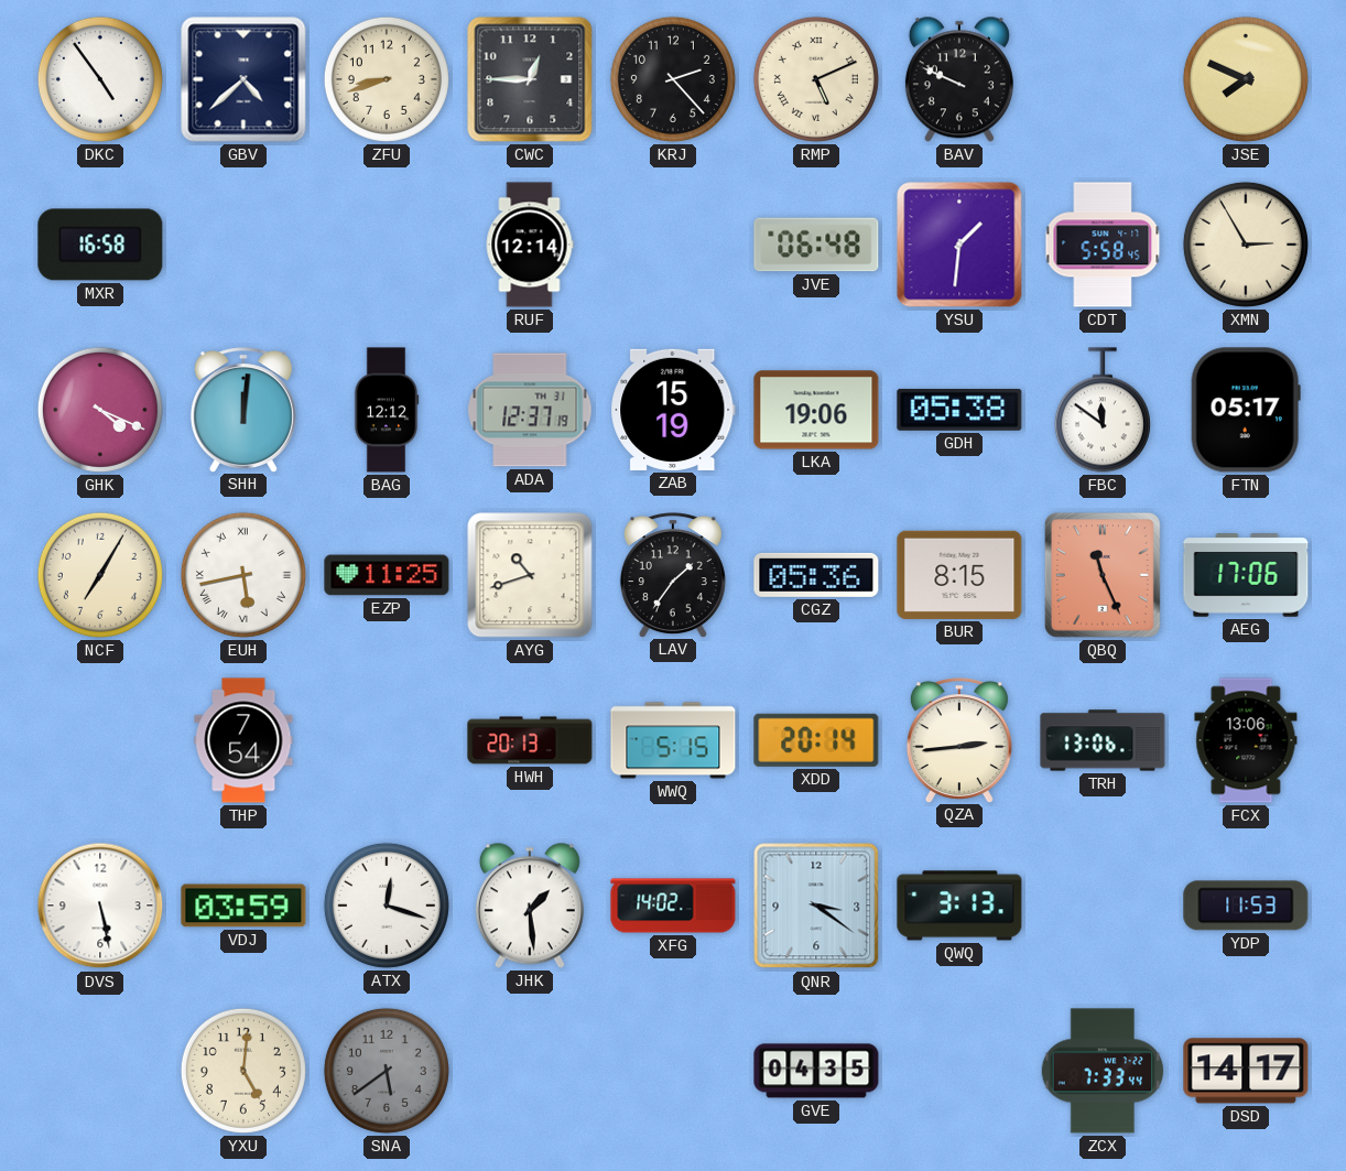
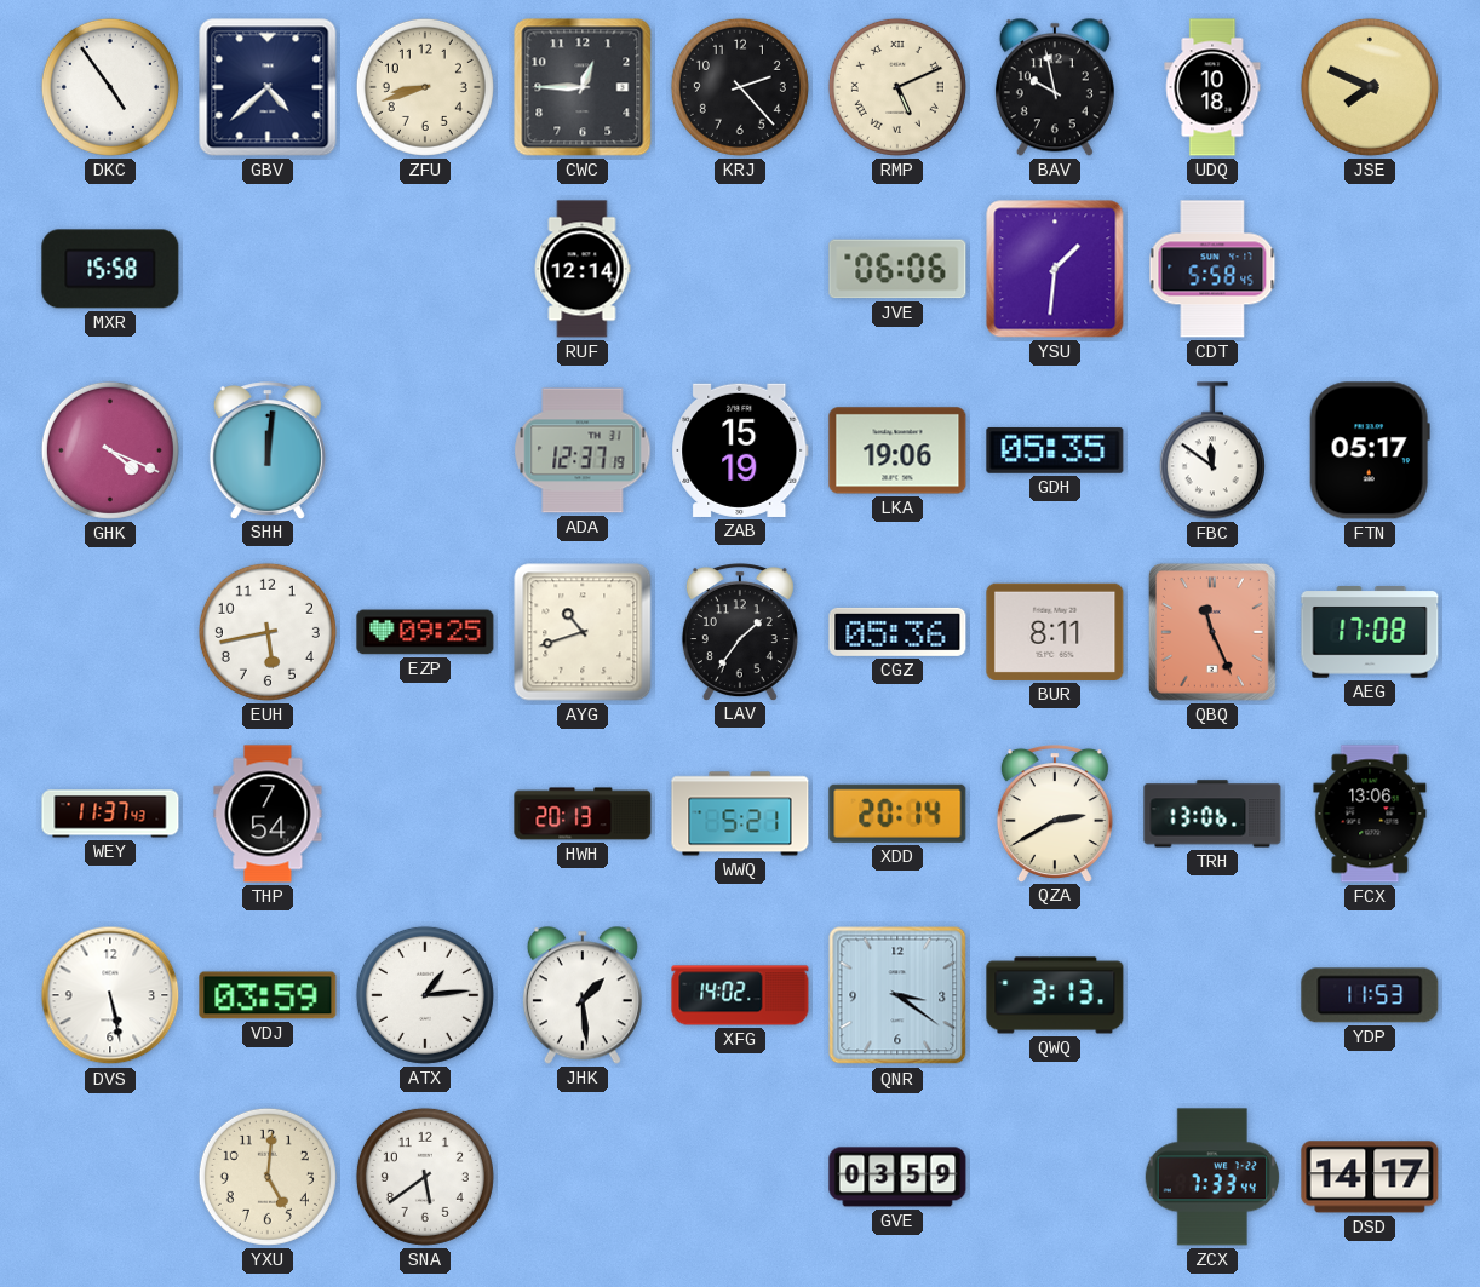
BAV: 9:49 -> 9:58 (1055, 87)
UDQ: none -> 10:18 (1212, 87)
MXR: 16:58 -> 15:58 (110, 269)
JVE: 06:48 -> 06:06 (897, 269)
XMN: 2:55 -> none (1246, 245)
BAG: 12:12 -> none (387, 410)
GDH: 05:38 -> 05:35 (1055, 450)
NCF: 7:05 -> none (100, 575)
EUH numerals: Roman -> Arabic (268, 632)
EZP: 11:25 -> 09:25 (425, 632)
BUR: 8:15 -> 8:11 (1055, 632)
AEG: 17:06 -> 17:08 (1370, 632)
WEY: none -> 11:37 (110, 814)
WWQ: 5:15 -> 5:21 (740, 814)
QZA: 2:44 -> 2:40 (1055, 814)
ATX: 12:18 -> 1:14 (425, 995)
SNA dial: grey -> white (425, 1177)
GVE: 04:35 -> 03:59 (897, 1177)
